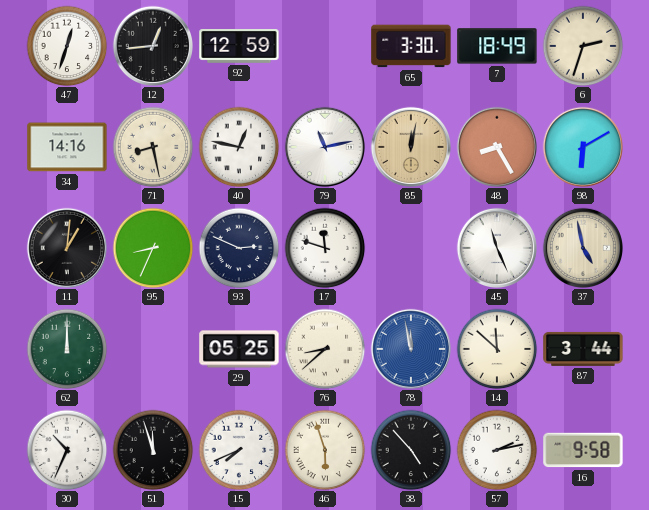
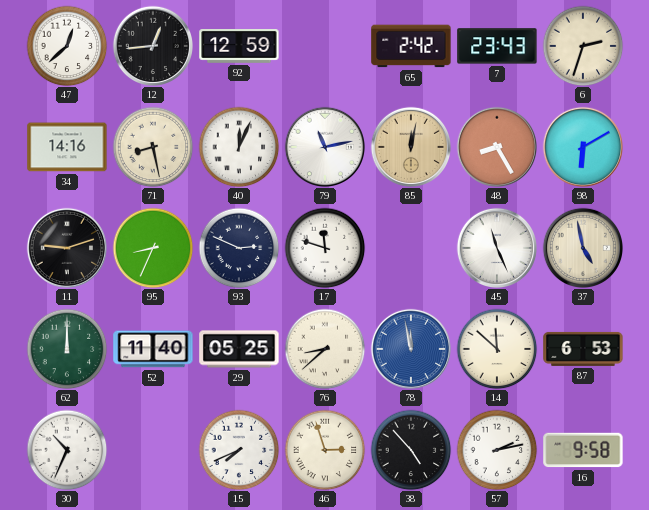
47: 12:33 -> 12:38 (67, 46)
65: 3:30 -> 2:42 (411, 46)
7: 18:49 -> 23:43 (497, 46)
40: 12:47 -> 12:04 (239, 147)
11: 1:01 -> 9:12 (66, 247)
52: none -> 11:40 (153, 349)
87: 3:44 -> 6:53 (583, 349)
51: 11:57 -> none (153, 450)
46: 5:57 -> 2:57 (325, 450)
